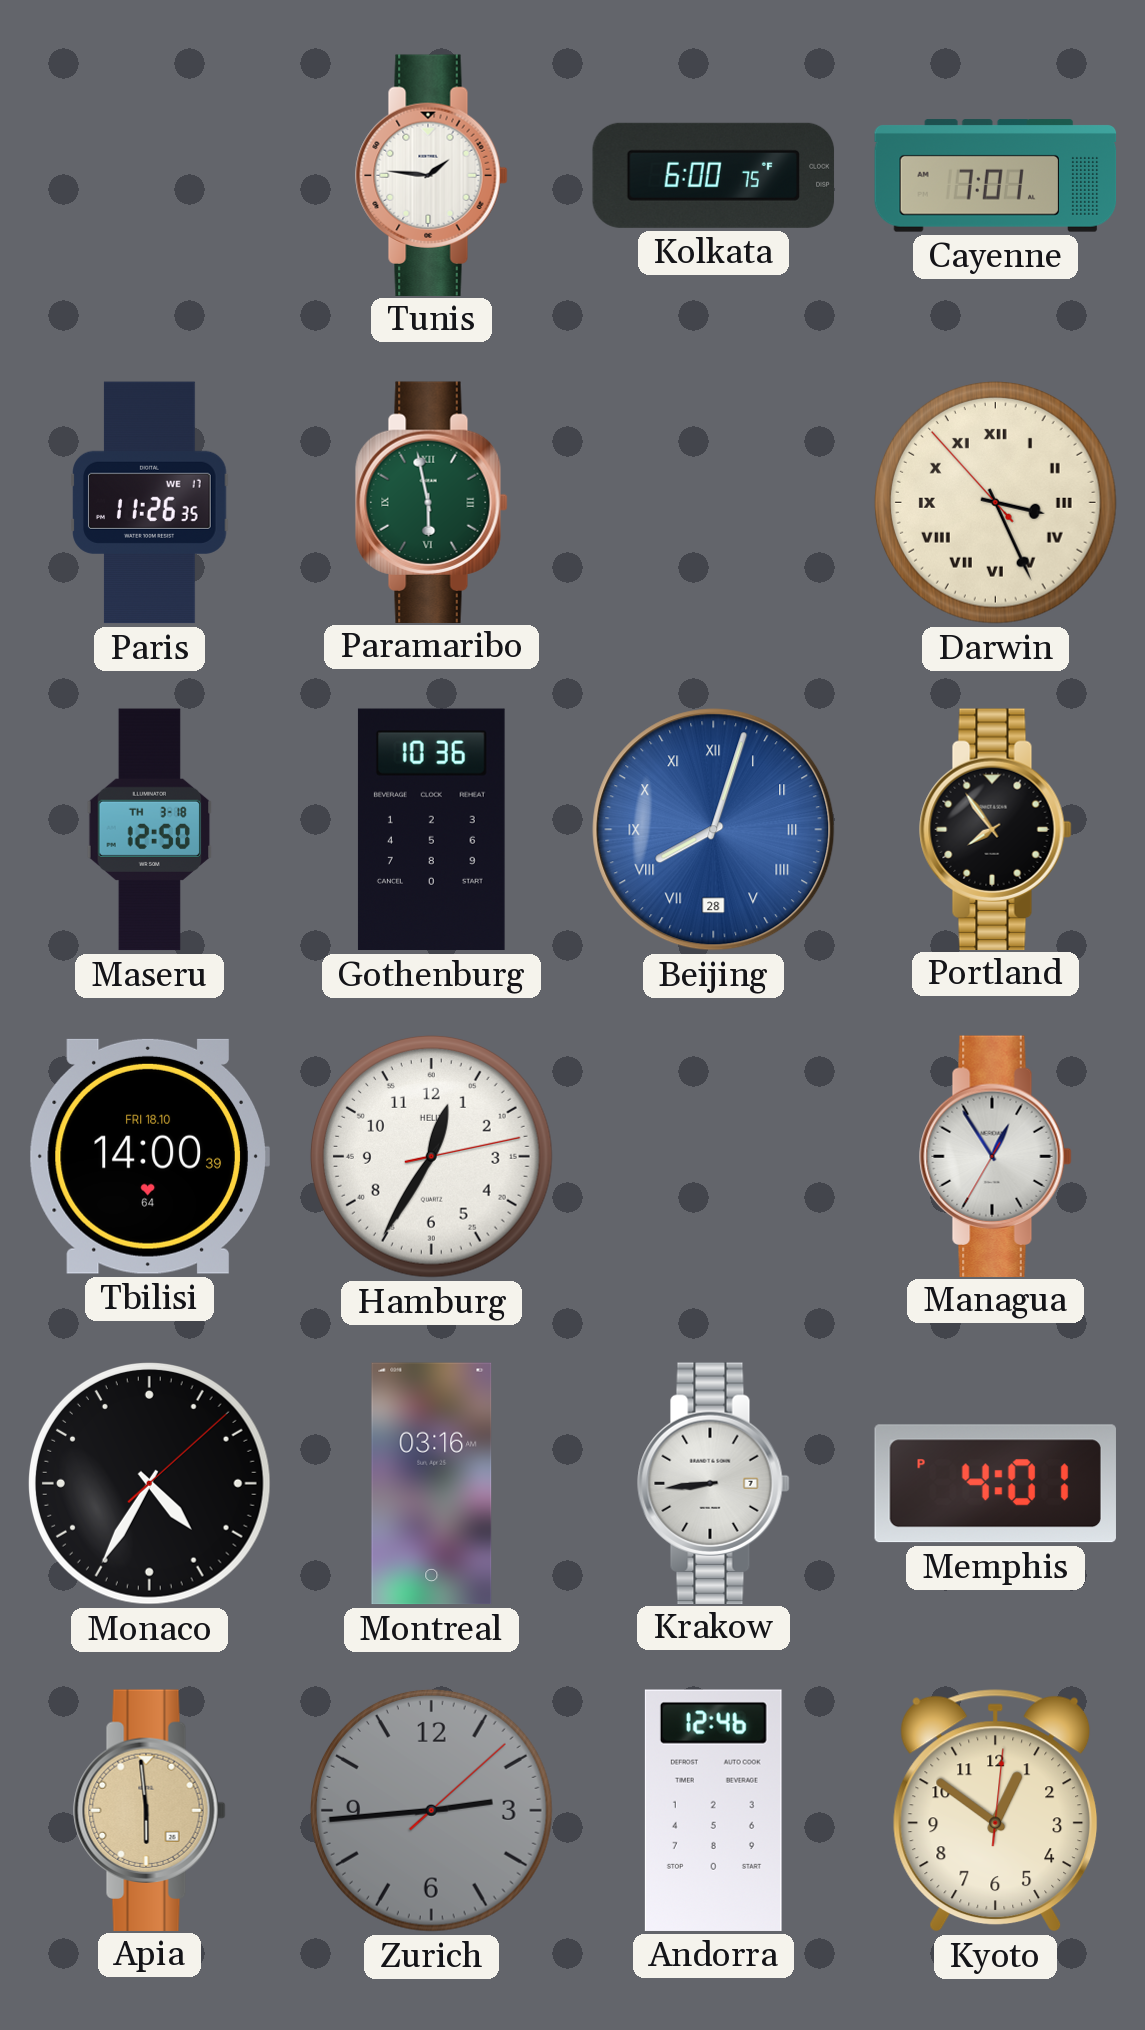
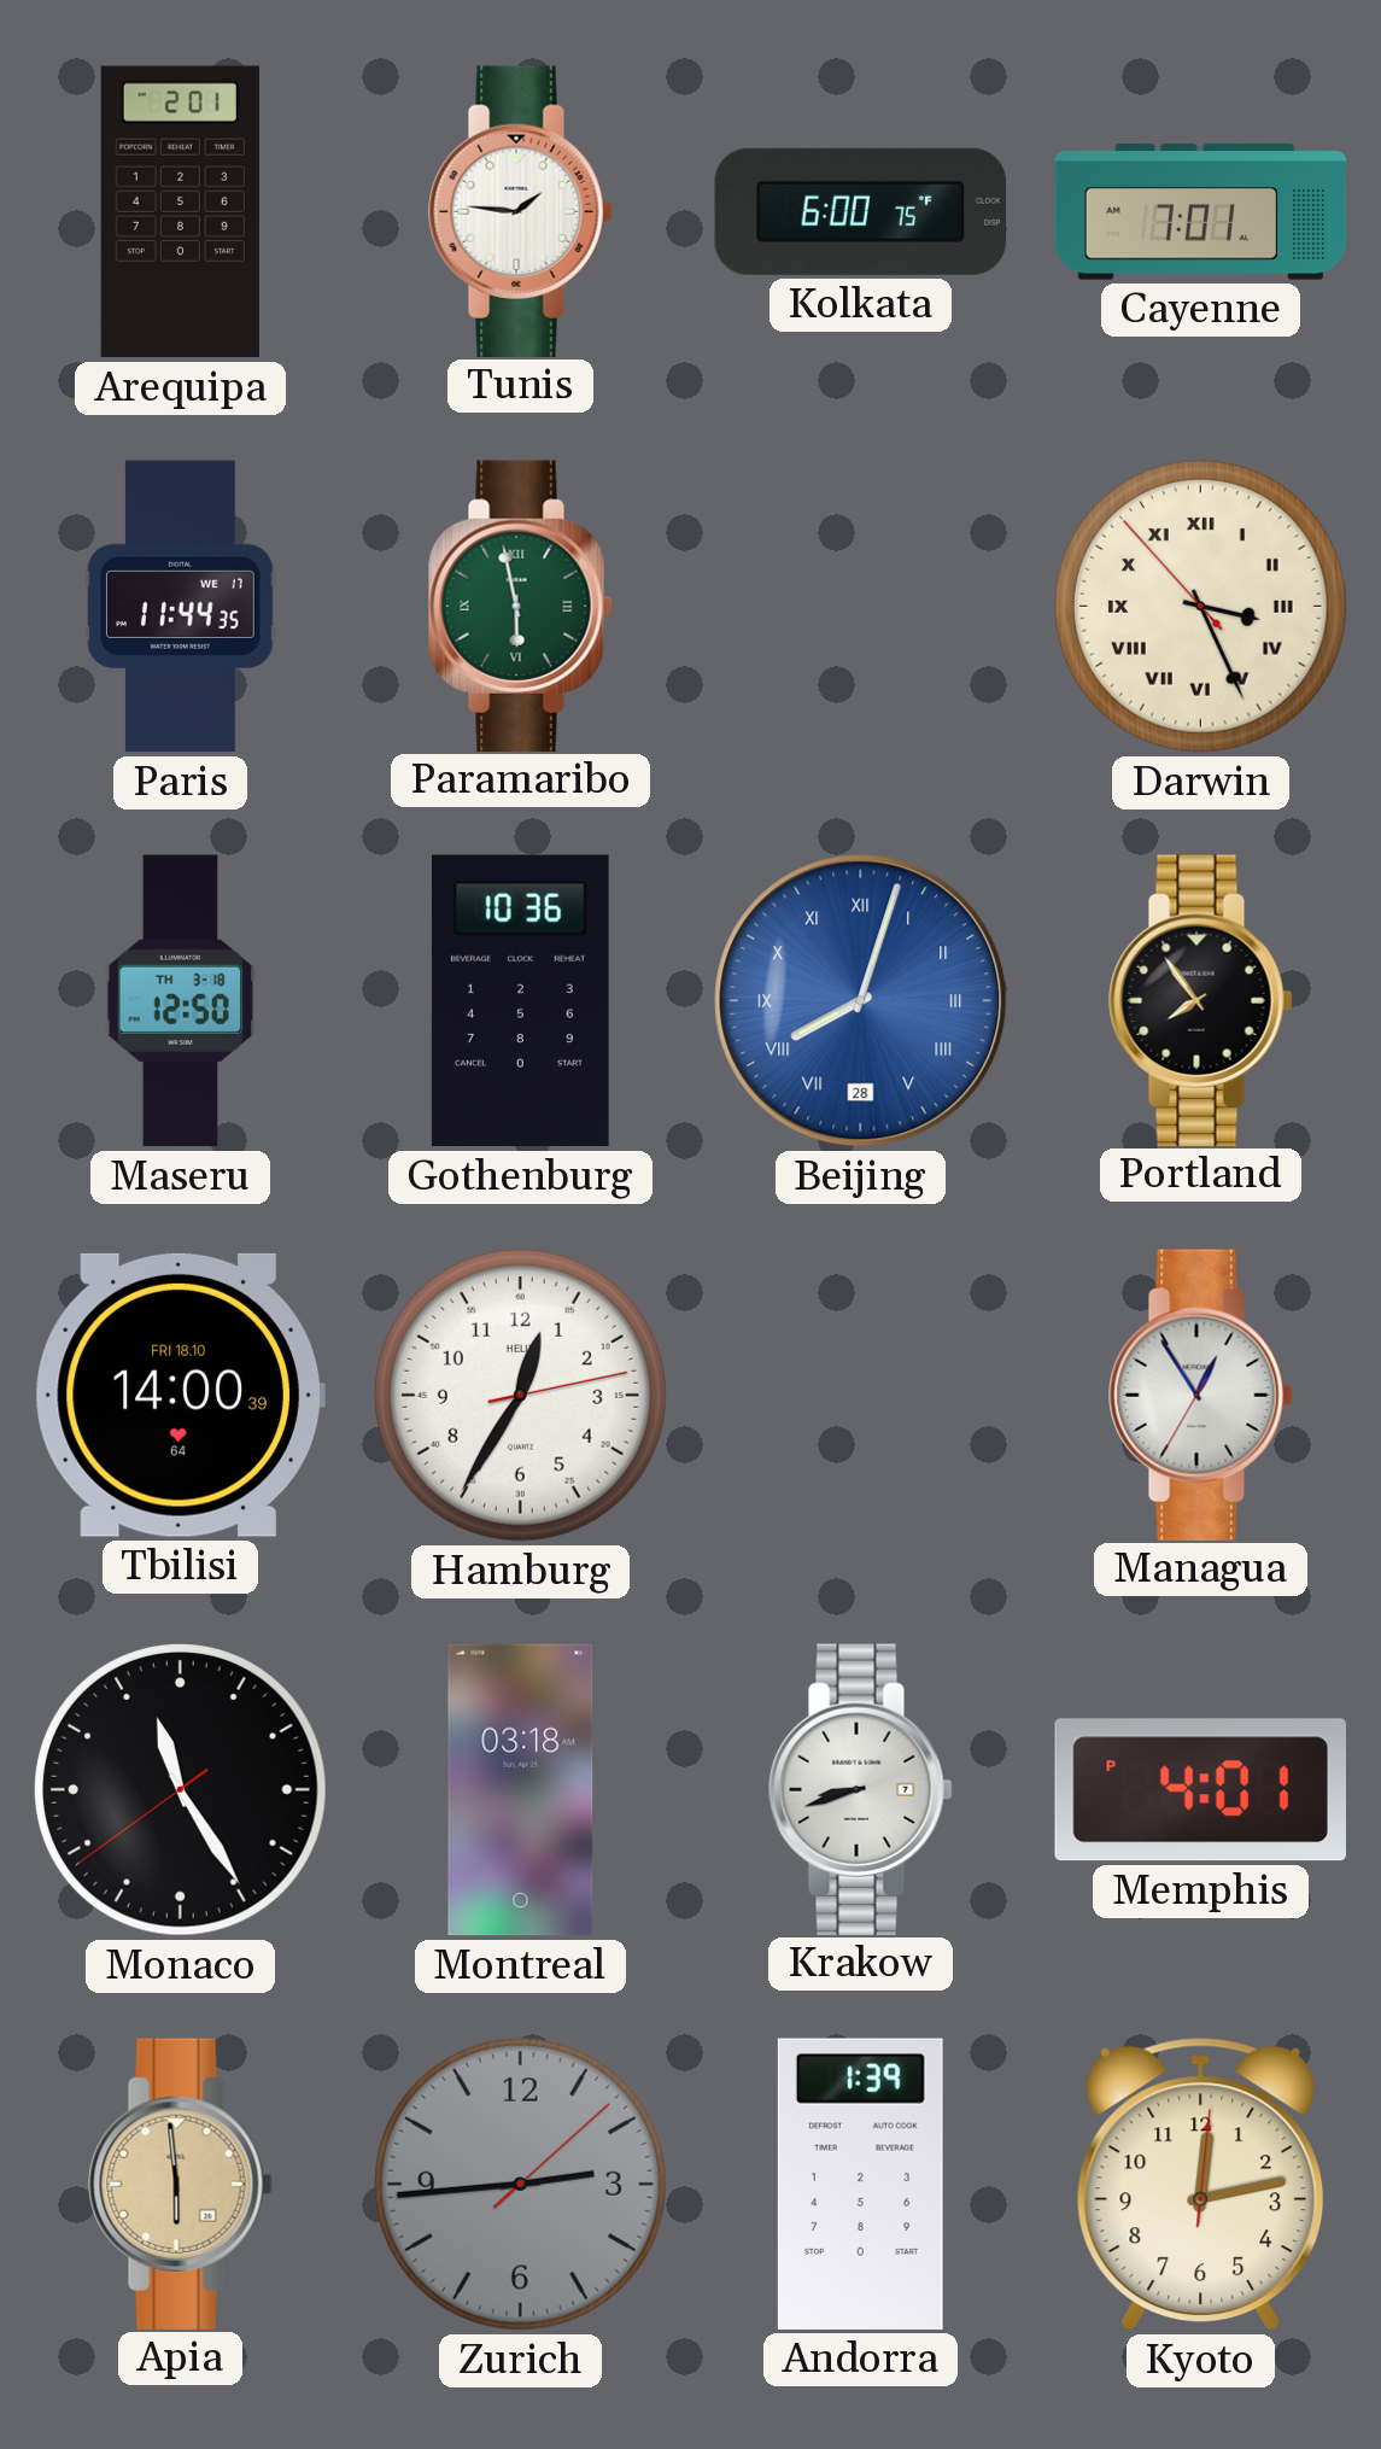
Arequipa: none -> 2:01 (180, 212)
Paris: 11:26 -> 11:44 (181, 607)
Monaco: 4:35 -> 11:24 (180, 1789)
Montreal: 03:16 -> 03:18 (521, 1790)
Krakow: 8:44 -> 8:42 (861, 1789)
Andorra: 12:46 -> 1:39 (860, 2184)
Kyoto: 12:51 -> 12:13 (1201, 2185)
